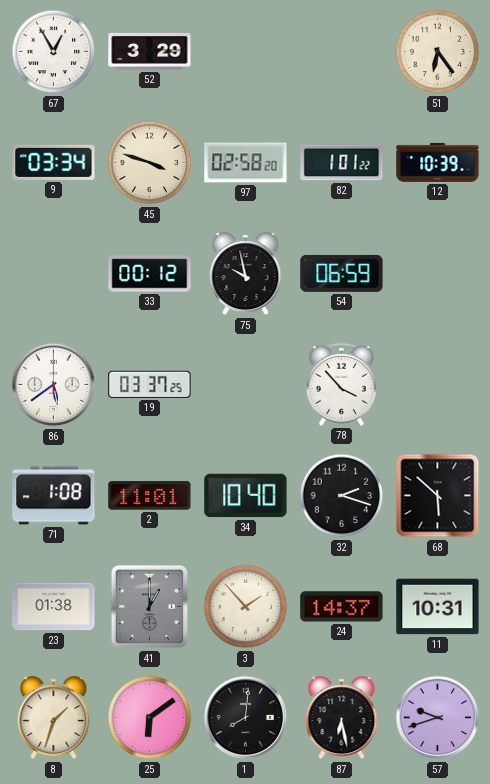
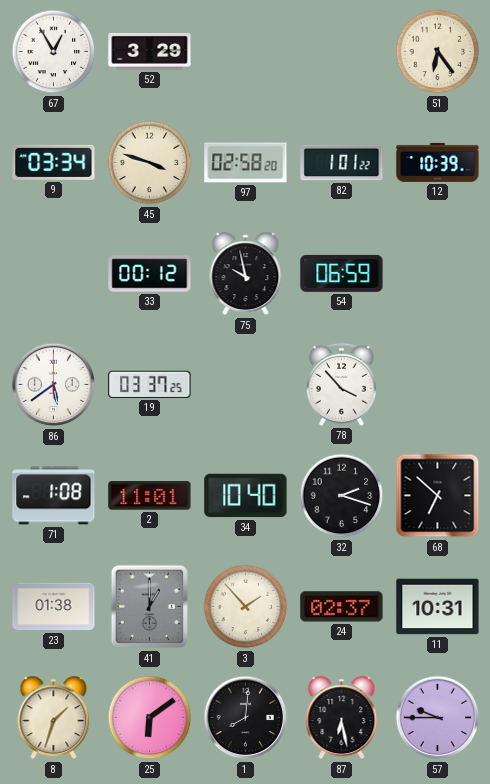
68: 5:52 -> 6:52 (438, 496)
24: 14:37 -> 02:37 (342, 607)
57: 9:42 -> 9:45 (438, 718)
